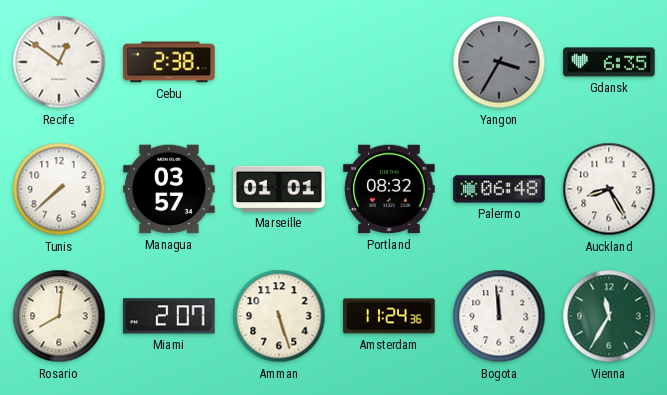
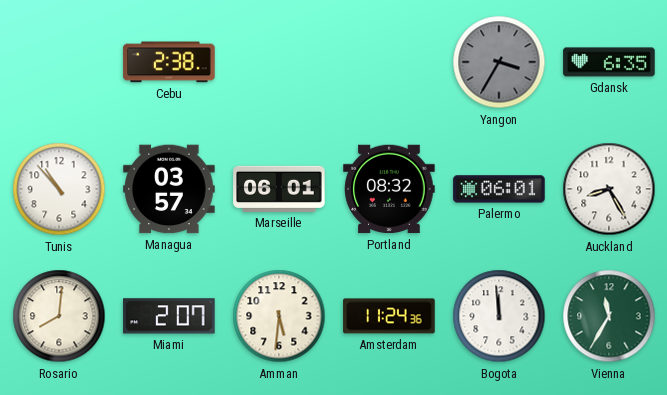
Recife: 12:51 -> none (59, 62)
Tunis: 7:38 -> 10:53 (59, 189)
Marseille: 01:01 -> 06:01 (279, 189)
Palermo: 06:48 -> 06:01 (499, 189)
Amman: 5:27 -> 5:31 (279, 316)
